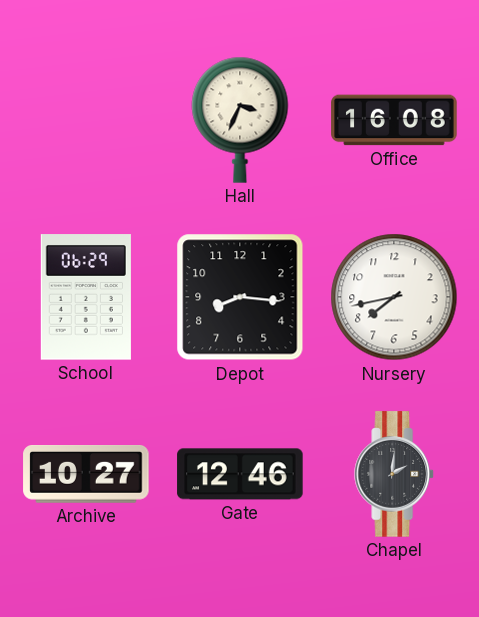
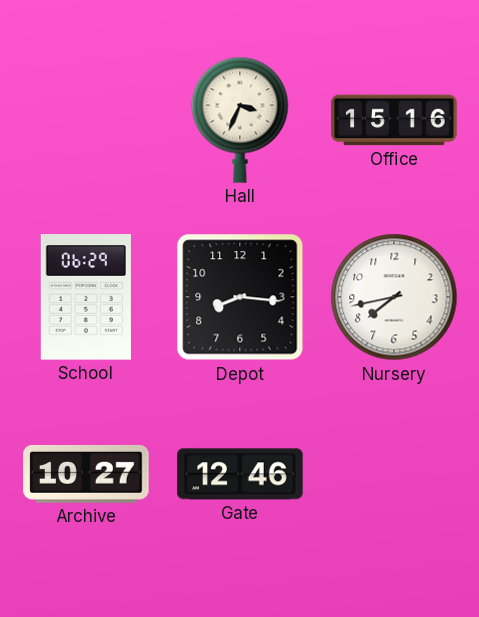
Office: 16:08 -> 15:16 (394, 120)
Chapel: 2:01 -> none (395, 474)
